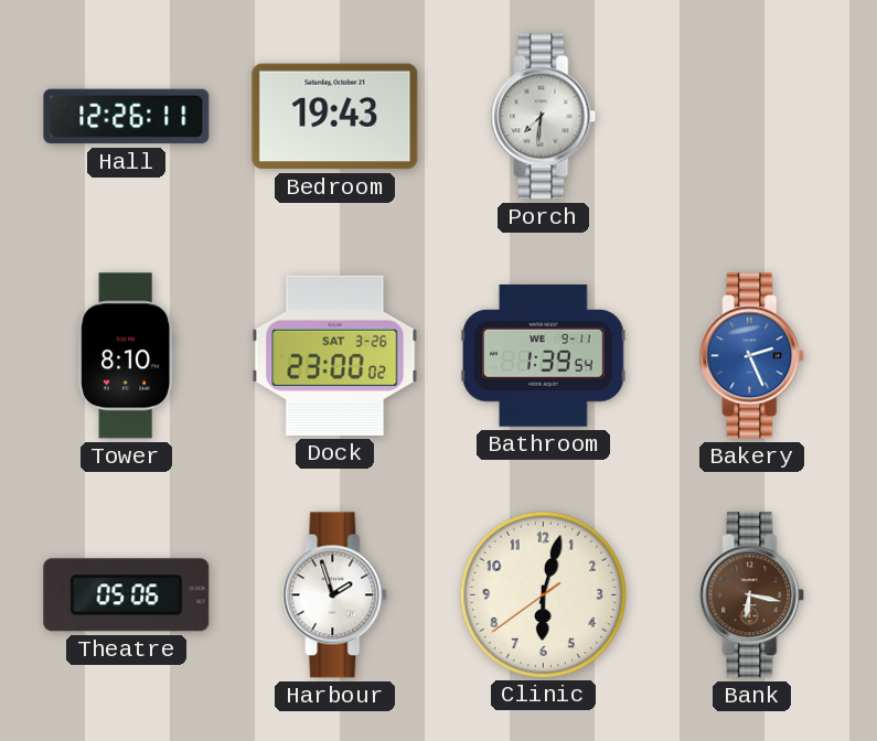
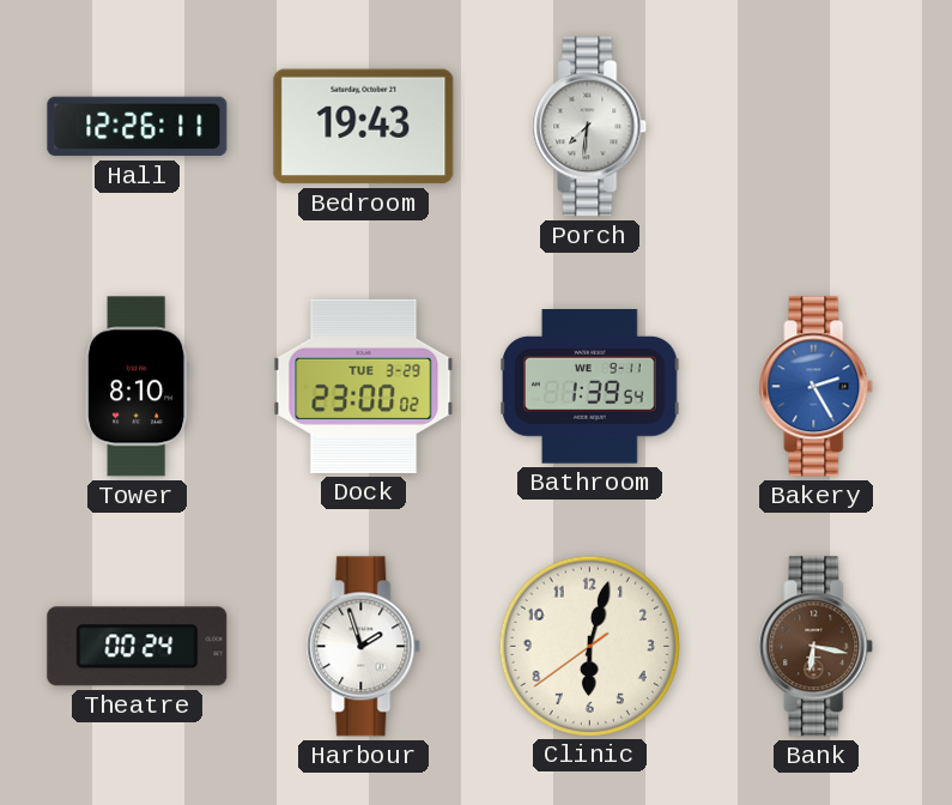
Dock date: SAT 3-26 -> TUE 3-29 (364, 386)
Bakery: 2:26 -> 2:25 (817, 387)
Theatre: 05:06 -> 00:24 (138, 647)
